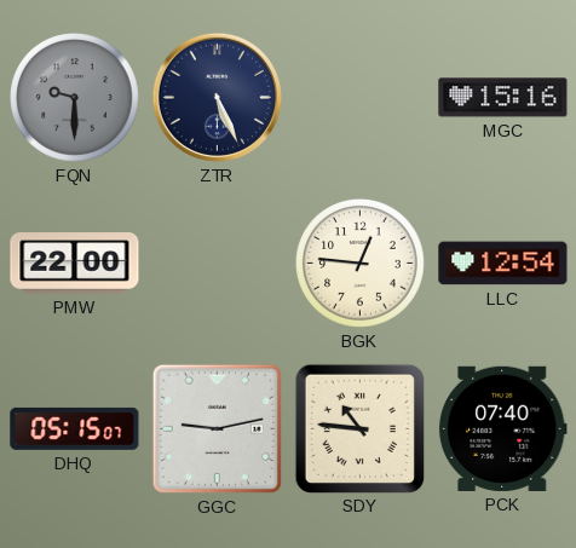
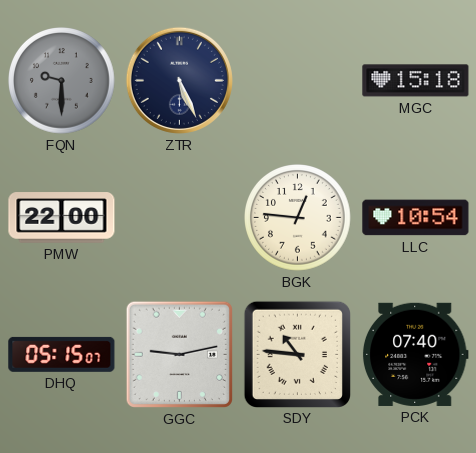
MGC: 15:16 -> 15:18 (416, 81)
LLC: 12:54 -> 10:54 (416, 218)
